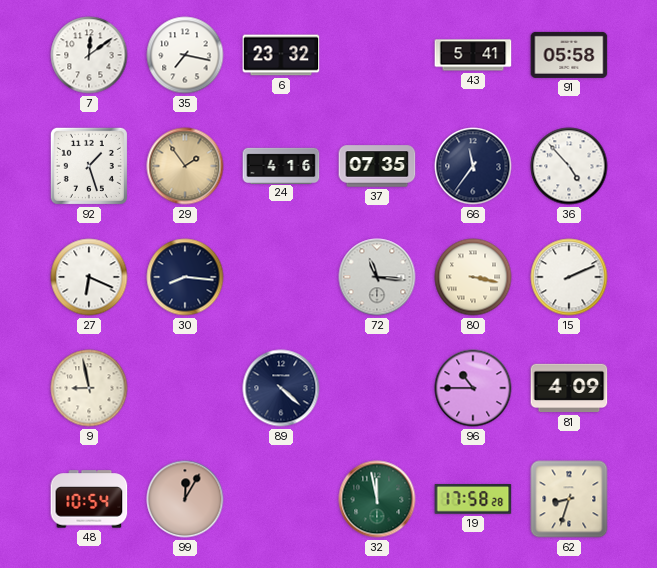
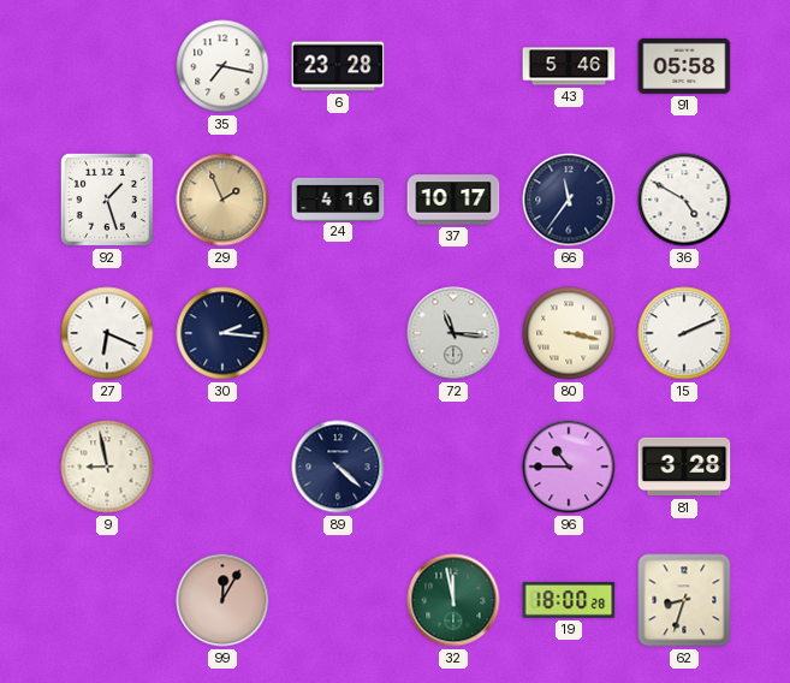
7: 12:09 -> none (89, 55)
6: 23:32 -> 23:28 (338, 66)
43: 5:41 -> 5:46 (569, 66)
29: 1:54 -> 1:56 (222, 200)
37: 07:35 -> 10:17 (453, 200)
36: 4:53 -> 4:50 (684, 200)
30: 8:16 -> 2:16 (222, 333)
81: 4:09 -> 3:28 (684, 467)
48: 10:54 -> none (89, 499)
19: 17:58 -> 18:00 (569, 601)
